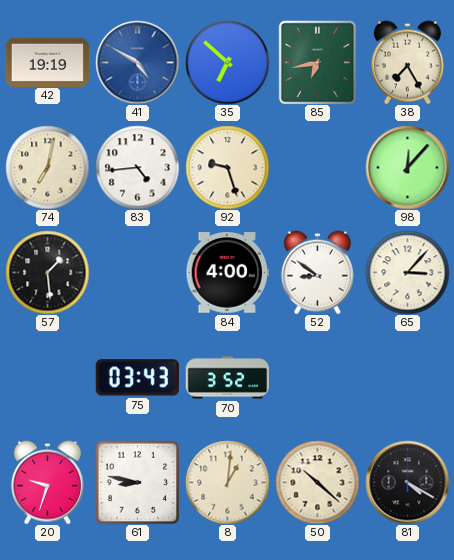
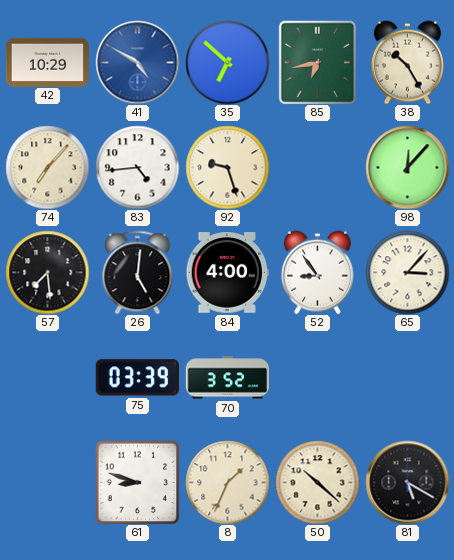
42: 19:19 -> 10:29 (47, 62)
38: 7:25 -> 10:25 (407, 62)
74: 7:02 -> 7:07 (47, 167)
57: 1:29 -> 7:29 (47, 272)
26: none -> 5:01 (138, 272)
52: 8:51 -> 8:54 (317, 272)
75: 03:43 -> 03:39 (137, 378)
20: 9:33 -> none (47, 482)
61: 8:47 -> 8:48 (137, 482)
8: 1:01 -> 1:34 (227, 482)
81: 4:20 -> 5:20 (407, 482)
